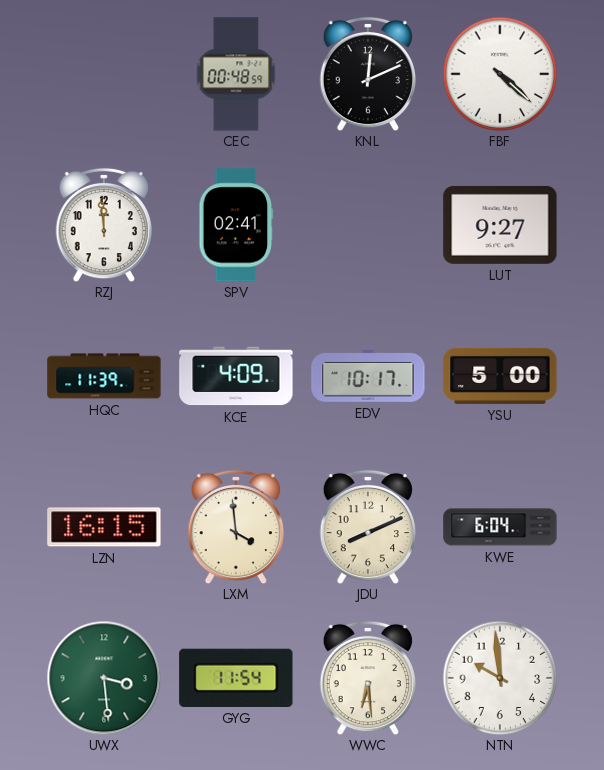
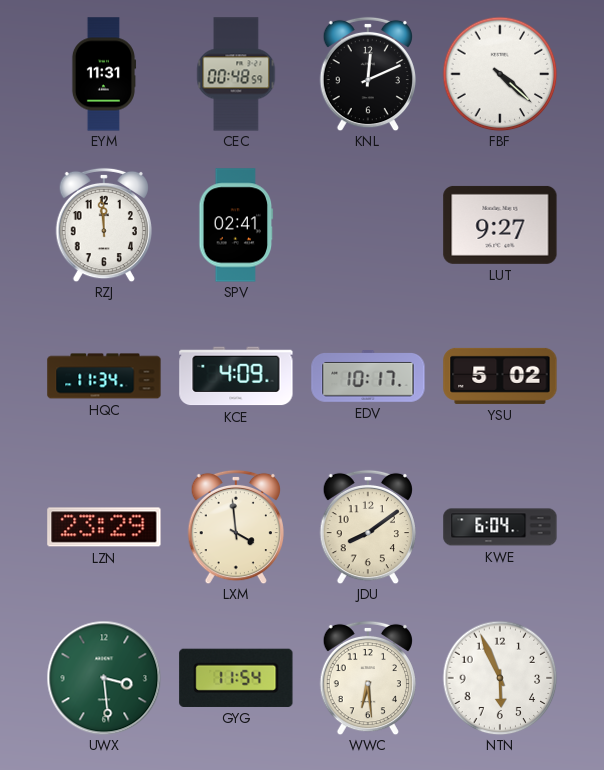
EYM: none -> 11:31 (104, 74)
HQC: 11:39 -> 11:34 (104, 376)
YSU: 5:00 -> 5:02 (500, 376)
LZN: 16:15 -> 23:29 (104, 527)
JDU: 8:11 -> 8:09 (367, 527)
NTN: 9:59 -> 5:56 (500, 678)
